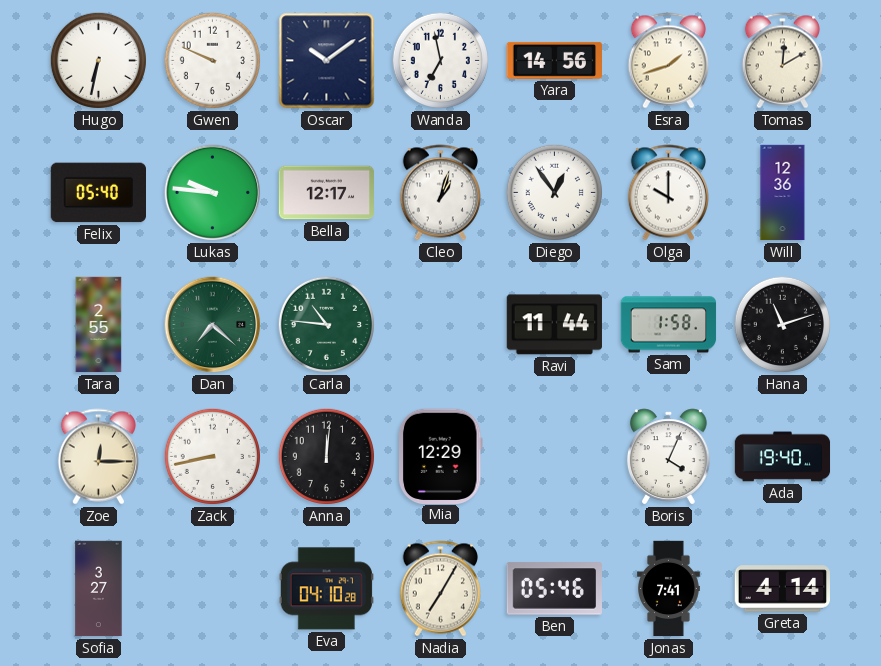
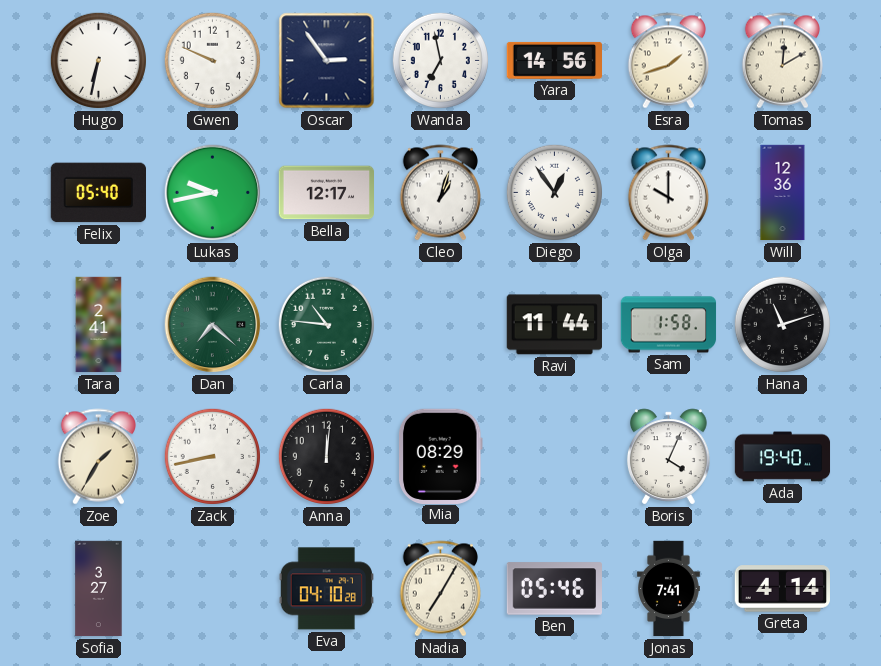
Oscar: 10:09 -> 2:54 (327, 61)
Lukas: 9:46 -> 9:43 (213, 193)
Tara: 2:55 -> 2:41 (99, 325)
Zoe: 12:15 -> 1:35 (98, 457)
Mia: 12:29 -> 08:29 (441, 456)
